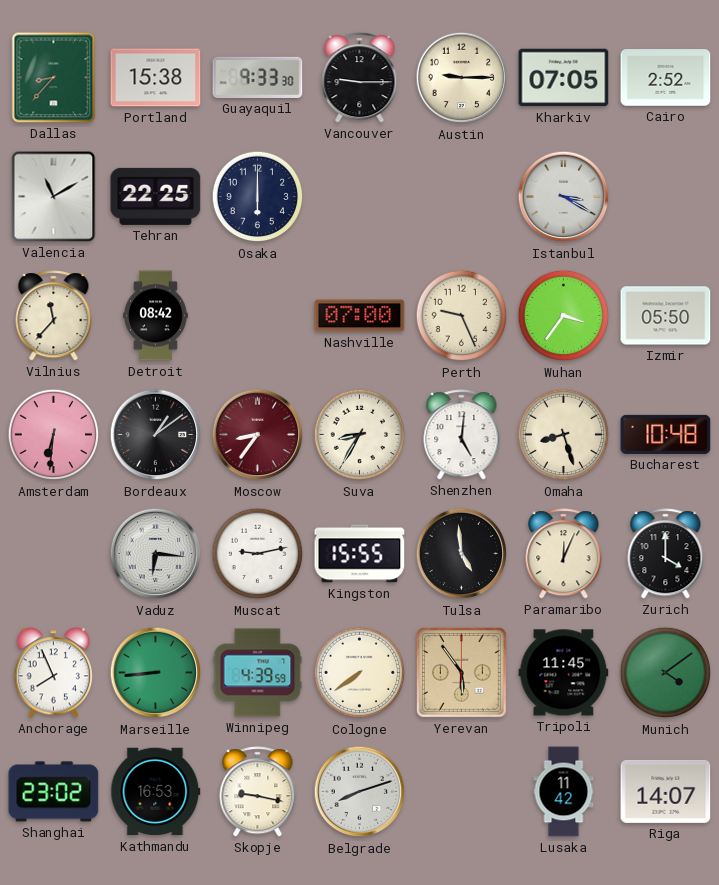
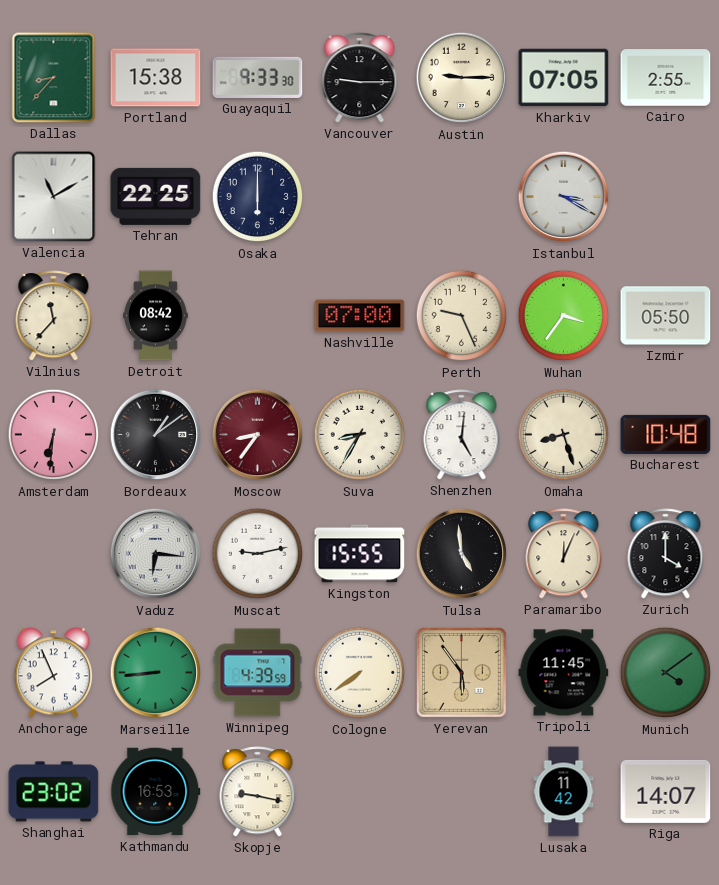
Cairo: 2:52 -> 2:55 (666, 78)
Belgrade: 8:12 -> none (360, 792)
